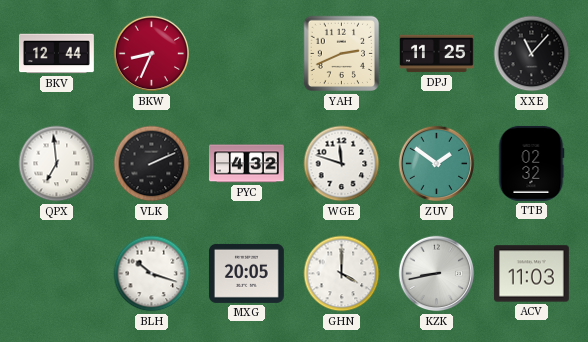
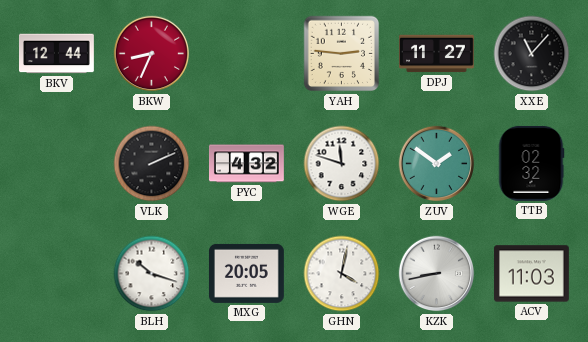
YAH: 2:41 -> 2:46 (342, 54)
DPJ: 11:25 -> 11:27 (437, 54)
QPX: 6:59 -> none (57, 164)
GHN: 4:00 -> 4:02 (342, 274)
